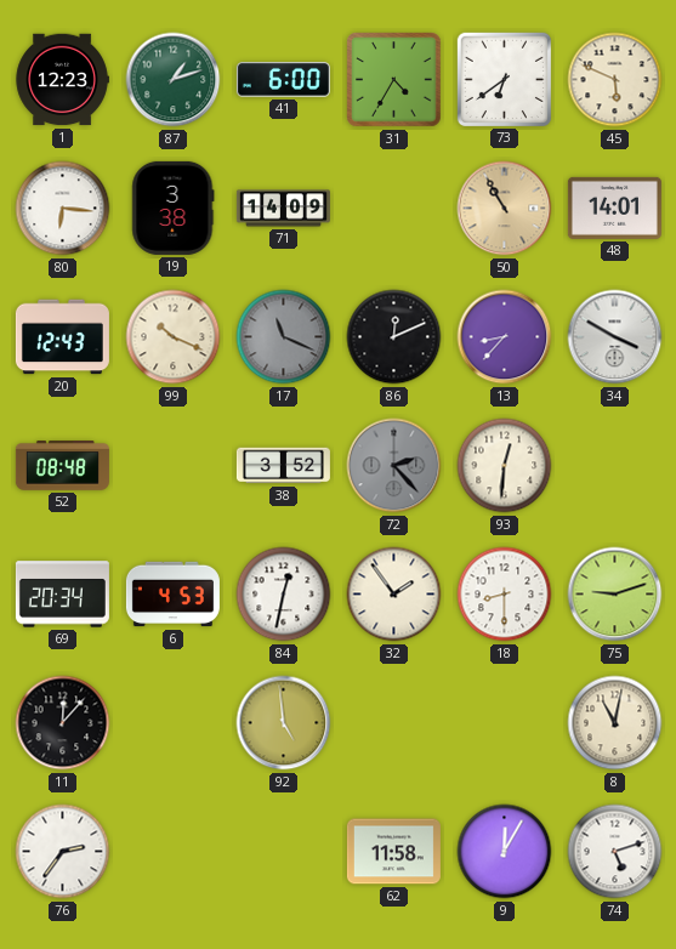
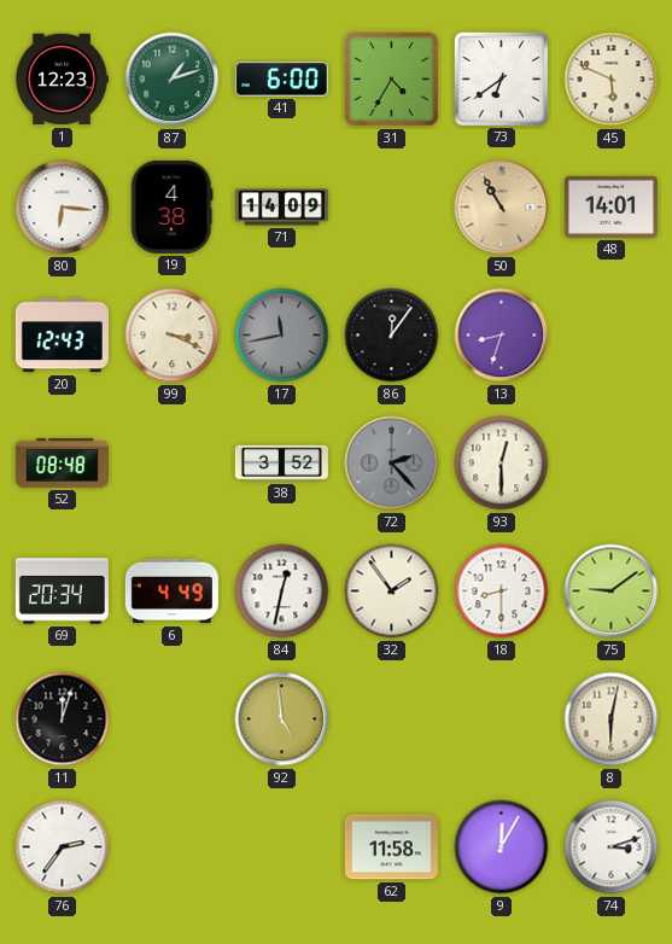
19: 3:38 -> 4:38 (173, 206)
99: 10:19 -> 3:19 (173, 336)
17: 11:19 -> 11:43 (282, 336)
86: 12:11 -> 12:06 (392, 336)
13: 8:37 -> 8:33 (502, 336)
34: 3:50 -> none (615, 337)
93: 12:31 -> 12:30 (502, 464)
6: 4:53 -> 4:49 (171, 592)
75: 9:12 -> 9:09 (612, 592)
11: 12:07 -> 12:03 (63, 719)
8: 11:02 -> 6:02 (612, 719)
74: 5:12 -> 3:12 (612, 847)
